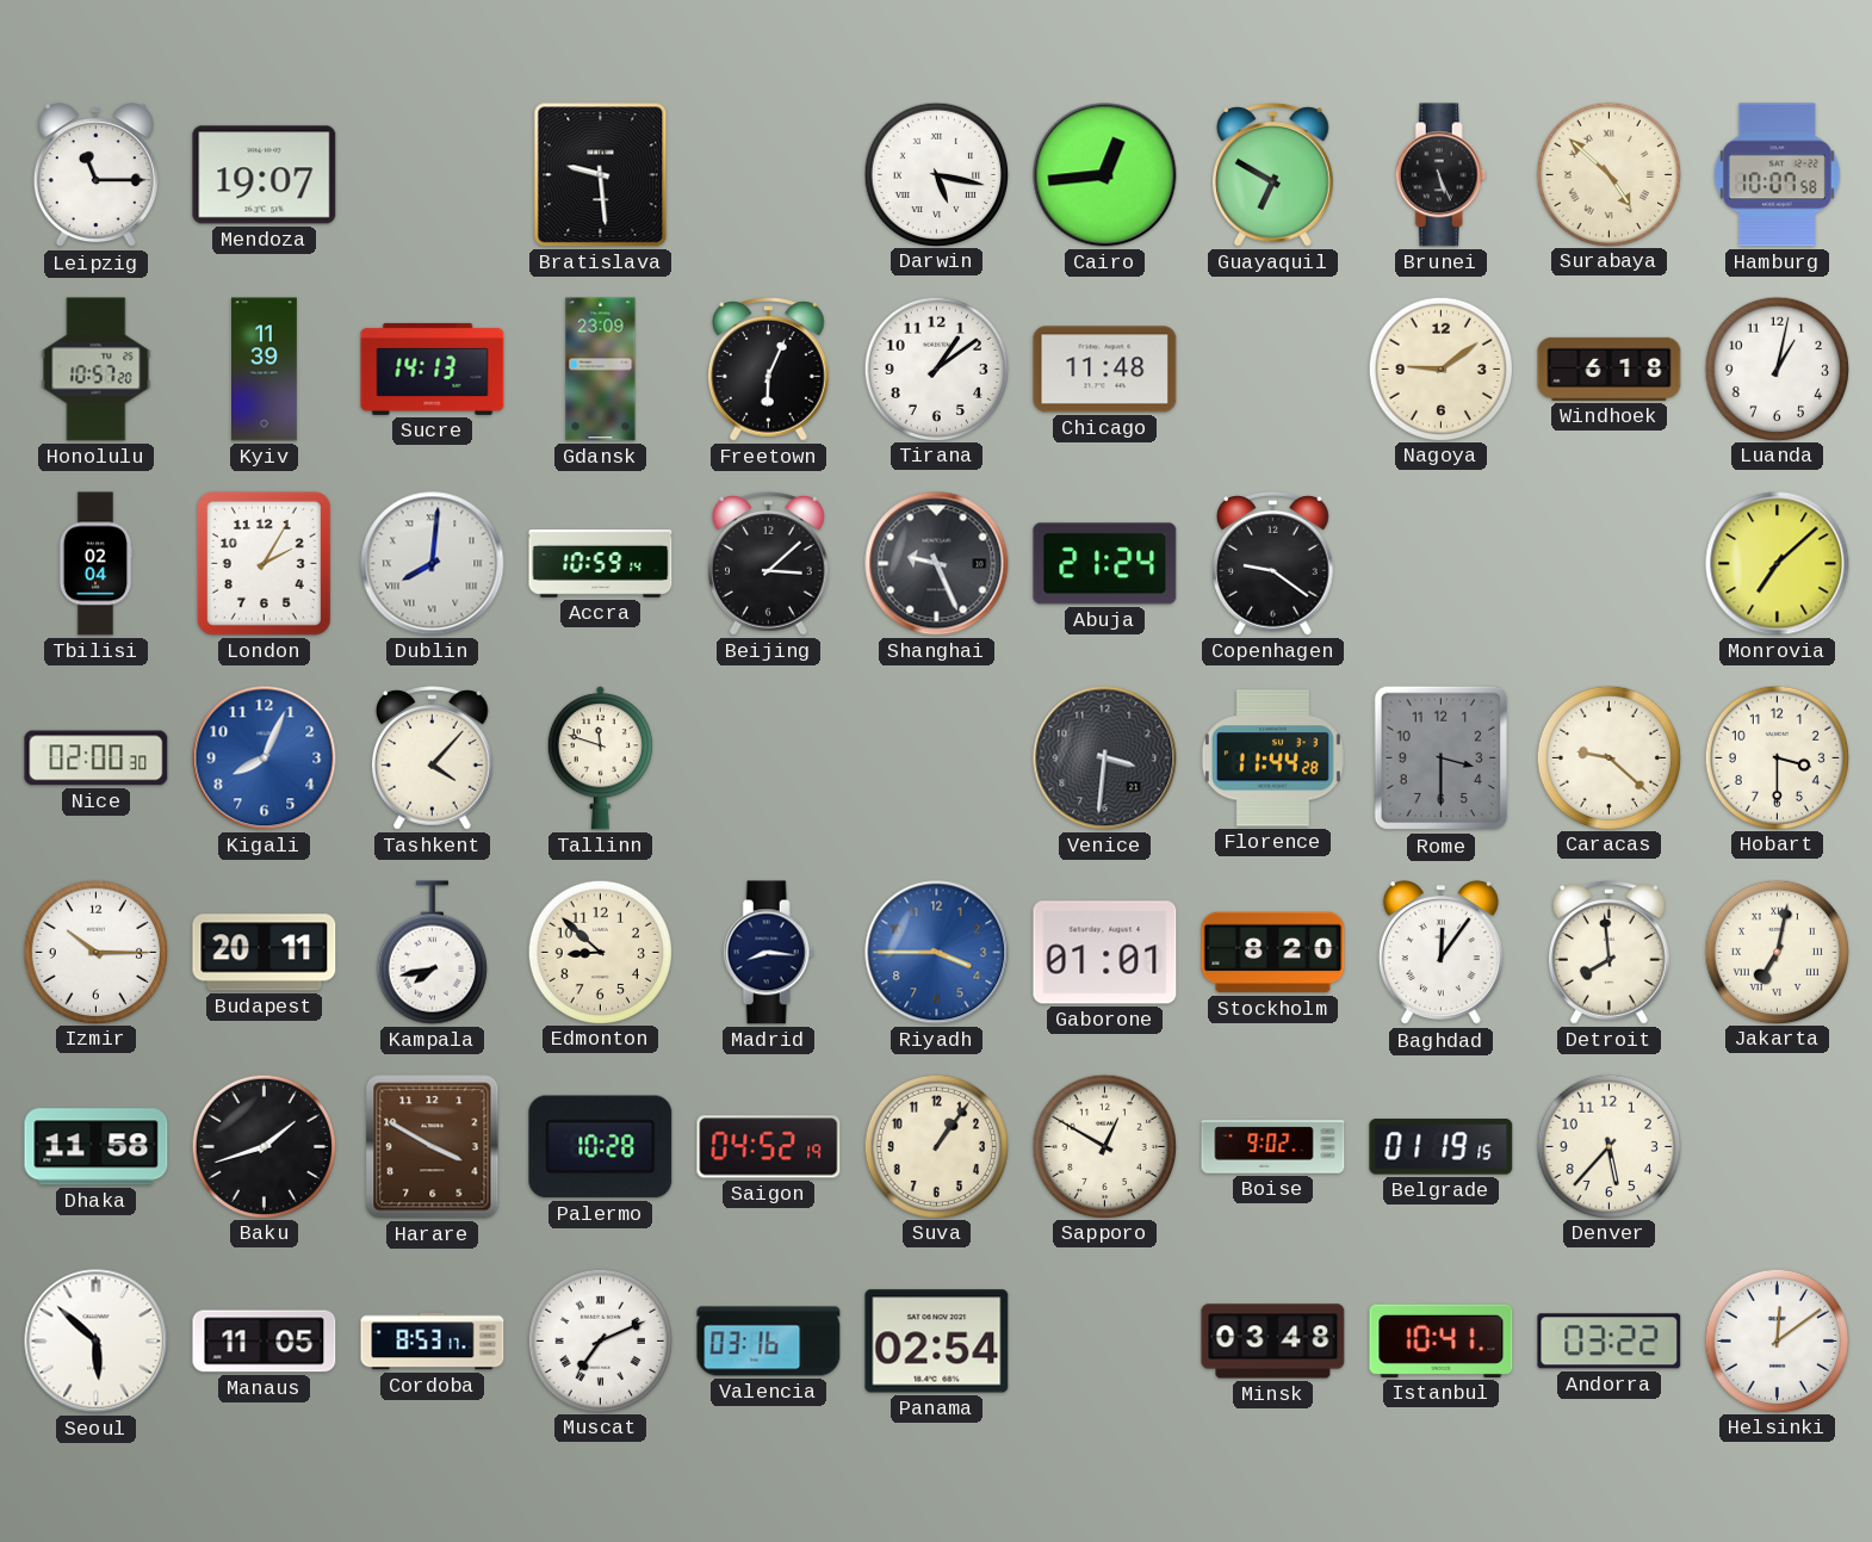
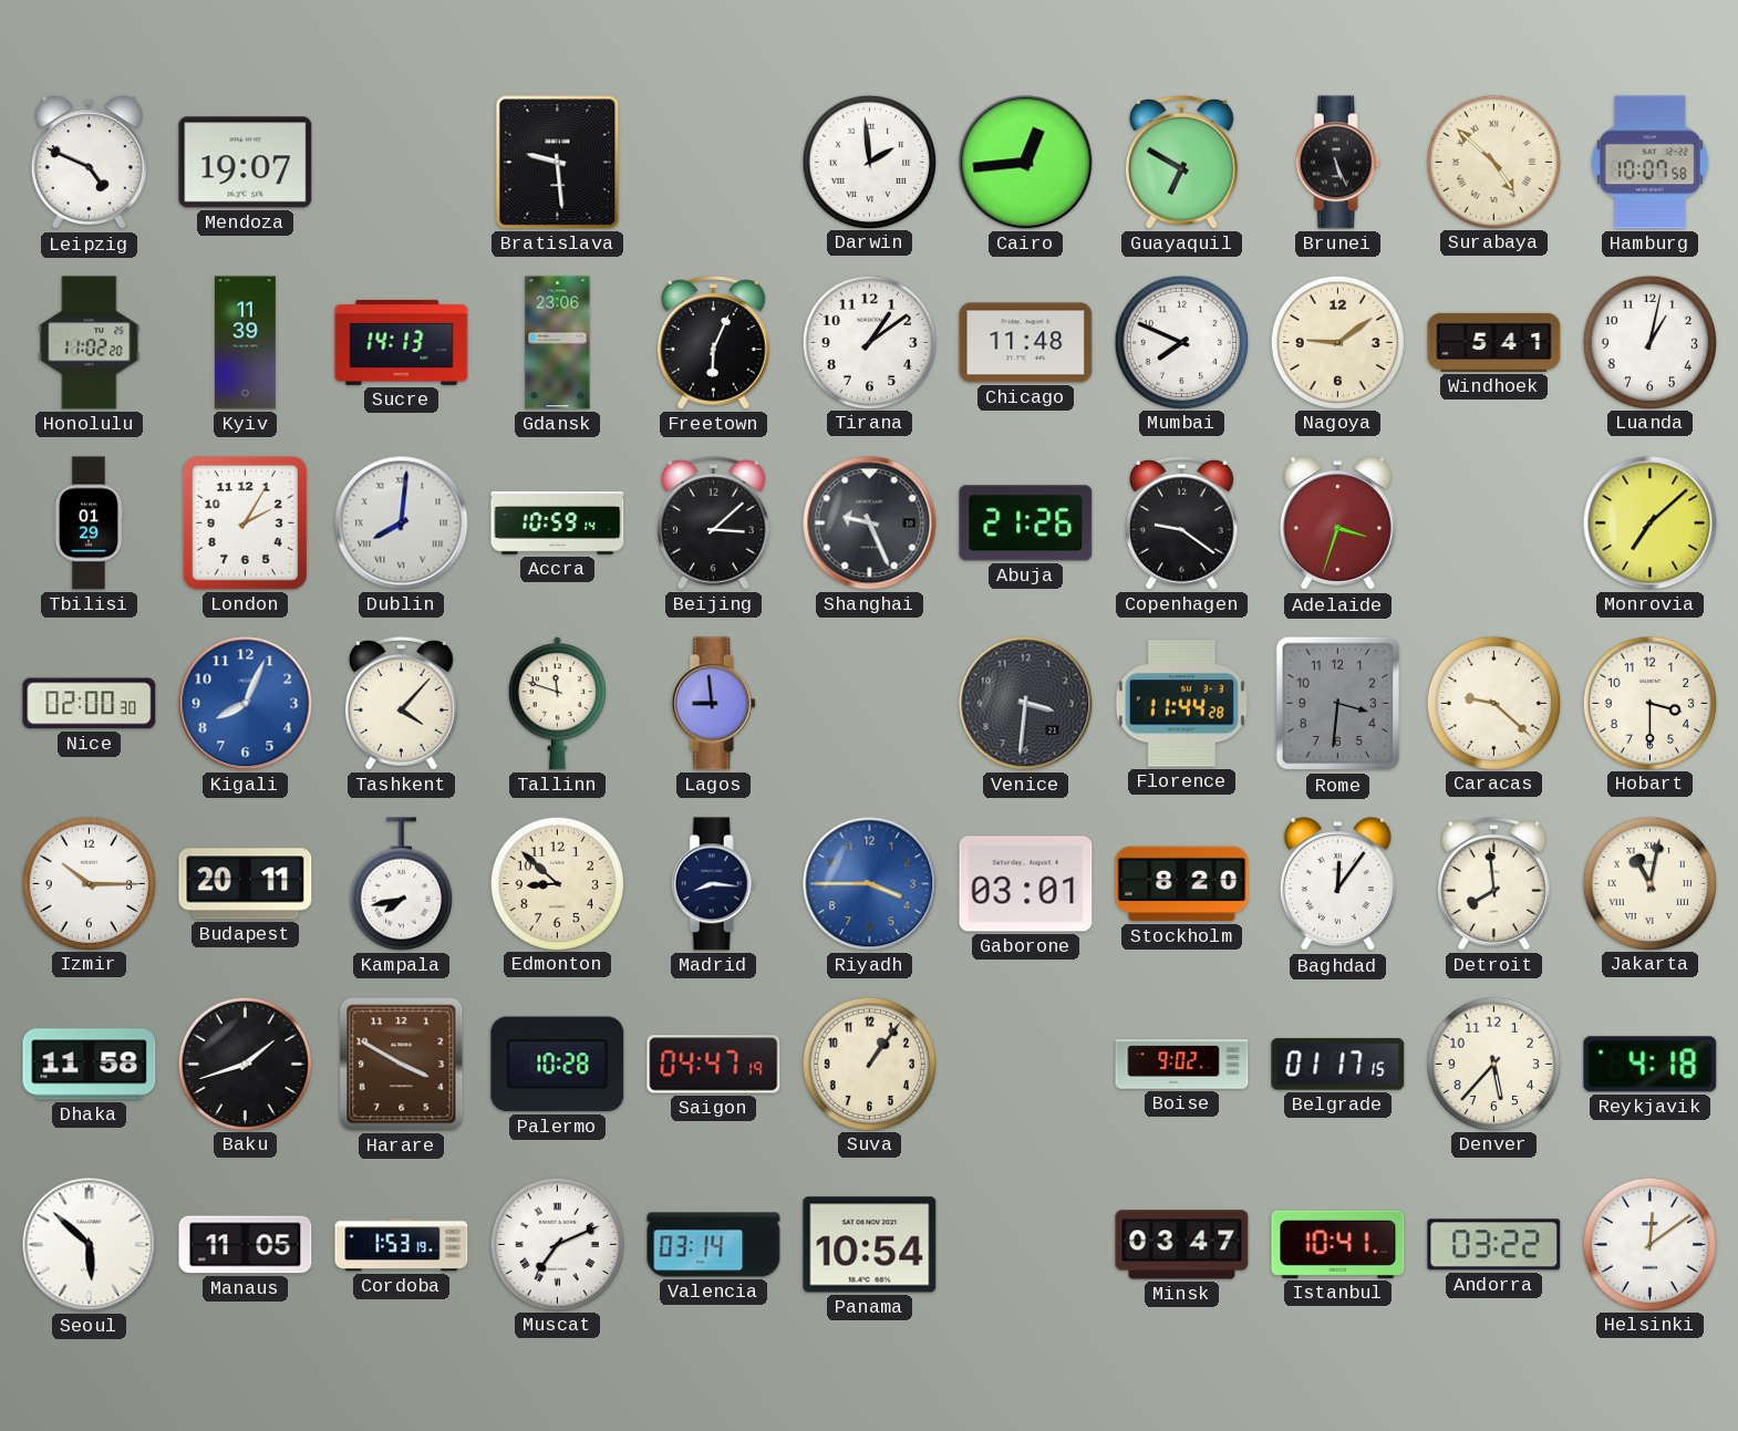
Leipzig: 11:15 -> 4:49 (89, 163)
Darwin: 5:17 -> 1:59 (869, 162)
Honolulu: 10:57 -> 11:02 (90, 343)
Gdansk: 23:09 -> 23:06 (558, 343)
Mumbai: none -> 7:49 (1181, 342)
Windhoek: 6:18 -> 5:41 (1494, 342)
Tbilisi: 02:04 -> 01:29 (89, 523)
Abuja: 21:24 -> 21:26 (1026, 523)
Adelaide: none -> 3:33 (1337, 523)
Lagos: none -> 8:59 (713, 704)
Rome: 3:30 -> 3:31 (1338, 704)
Gaborone: 01:01 -> 03:01 (1026, 884)
Jakarta: 7:02 -> 11:02 (1649, 883)
Saigon: 04:52 -> 04:47 (714, 1065)
Sapporo: 12:50 -> none (1104, 1146)
Belgrade: 01:19 -> 01:17 (1338, 1065)
Reykjavik: none -> 4:18 (1651, 1065)
Cordoba: 8:53 -> 1:53 (402, 1245)
Valencia: 03:16 -> 03:14 (714, 1245)
Panama: 02:54 -> 10:54 (870, 1245)
Minsk: 03:48 -> 03:47 (1182, 1245)
